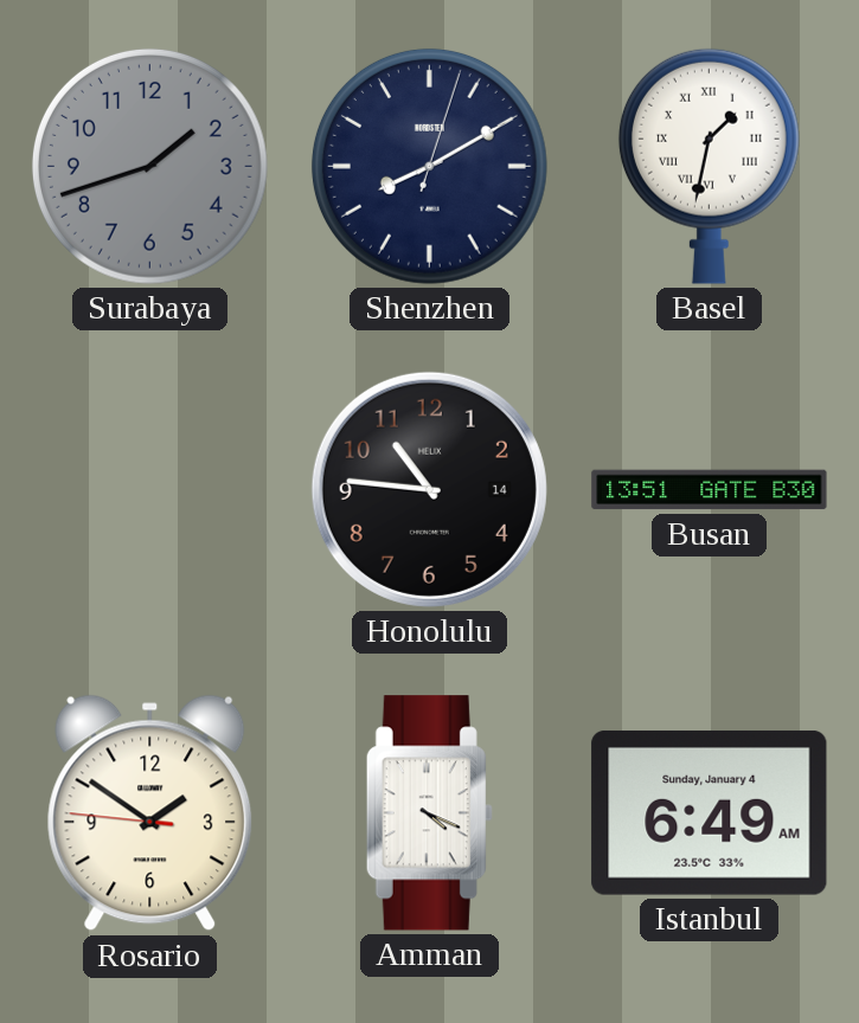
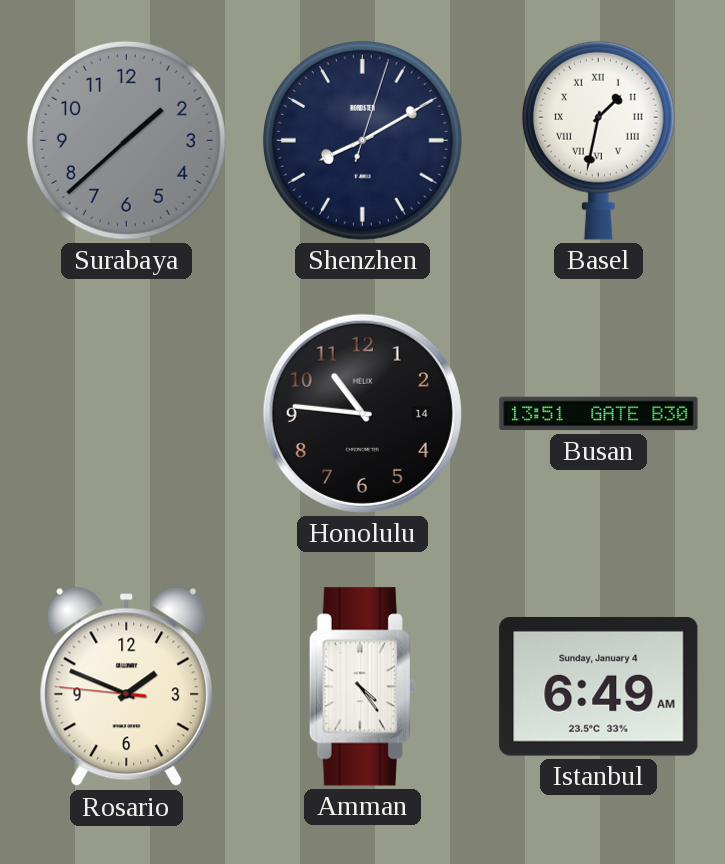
Surabaya: 1:42 -> 1:38 (126, 140)
Rosario: 1:50 -> 1:48 (127, 687)
Amman: 4:19 -> 4:24 (362, 687)
